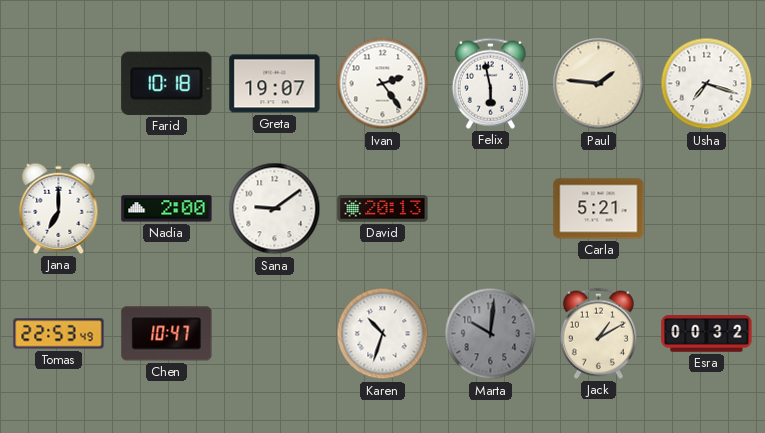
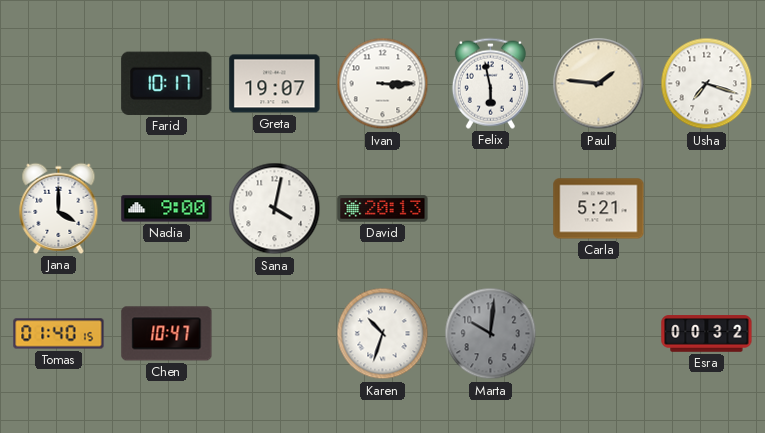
Farid: 10:18 -> 10:17 (167, 83)
Ivan: 2:24 -> 3:15 (383, 84)
Jana: 7:00 -> 4:00 (59, 208)
Nadia: 2:00 -> 9:00 (167, 209)
Sana: 9:09 -> 4:02 (275, 209)
Tomas: 22:53 -> 01:40 (59, 334)
Jack: 1:10 -> none (598, 333)
